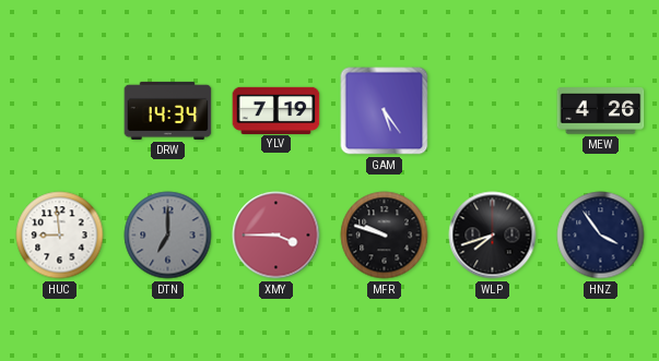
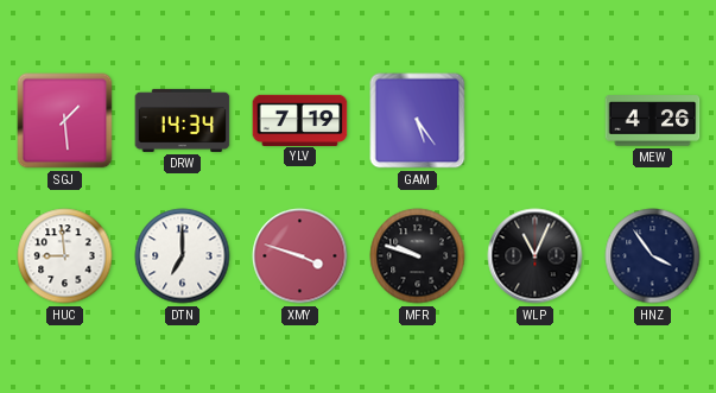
SGJ: none -> 1:29 (65, 121)
DTN dial: grey -> white (183, 256)
XMY: 3:45 -> 3:48 (300, 256)
WLP: 7:42 -> 11:04 (536, 256)
